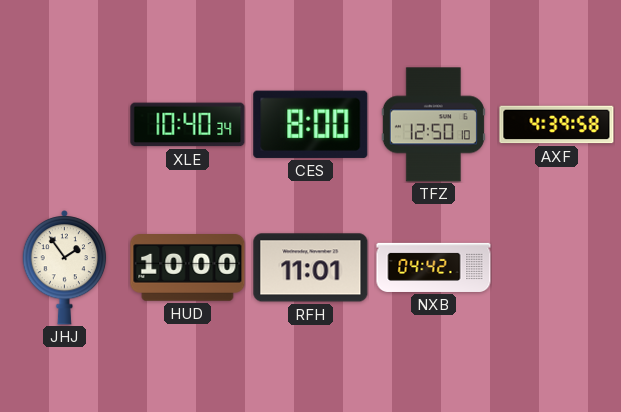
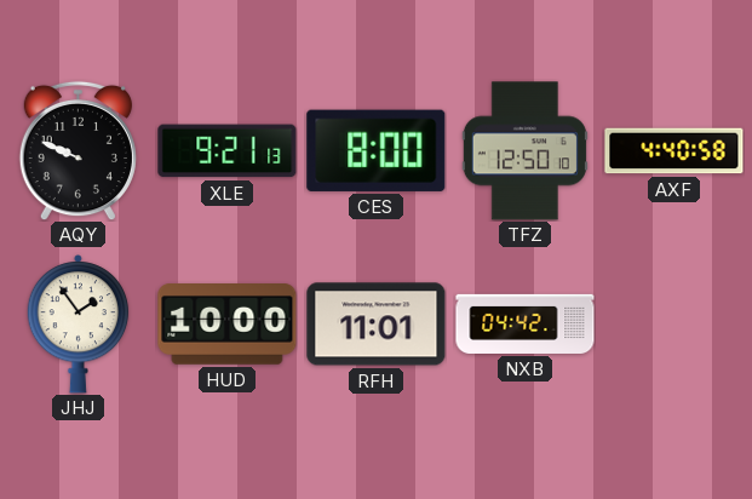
AQY: none -> 9:49 (78, 150)
XLE: 10:40 -> 9:21 (228, 151)
AXF: 4:39 -> 4:40 (674, 151)
